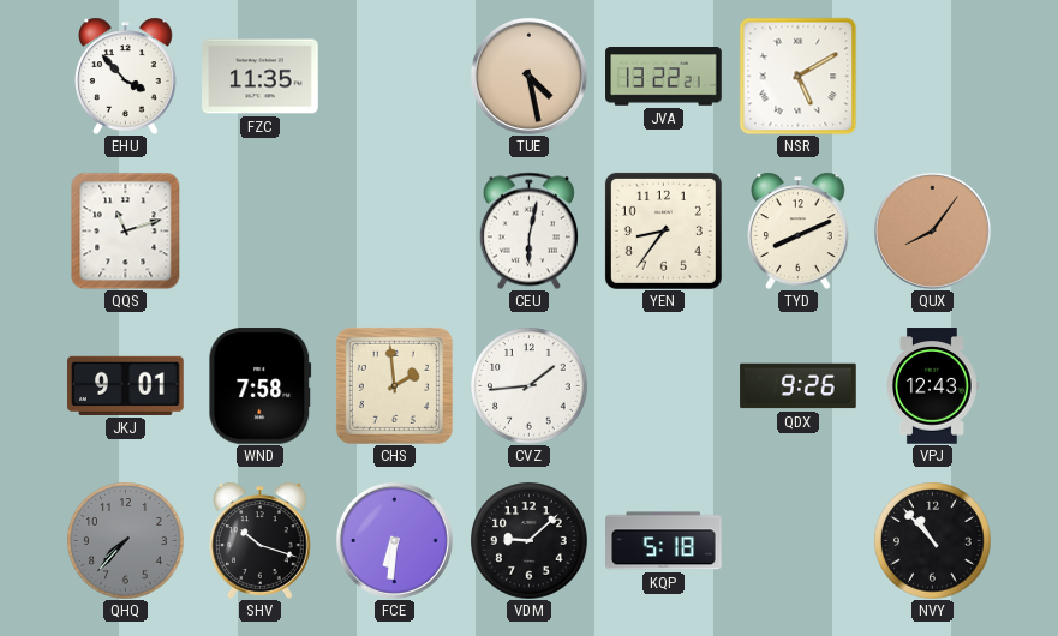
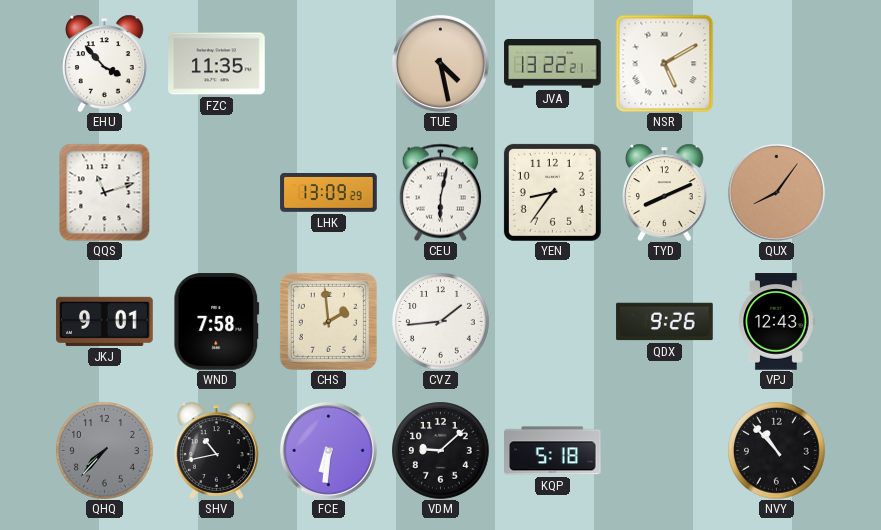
LHK: none -> 13:09 (329, 193)
SHV: 10:18 -> 10:43 (217, 450)
